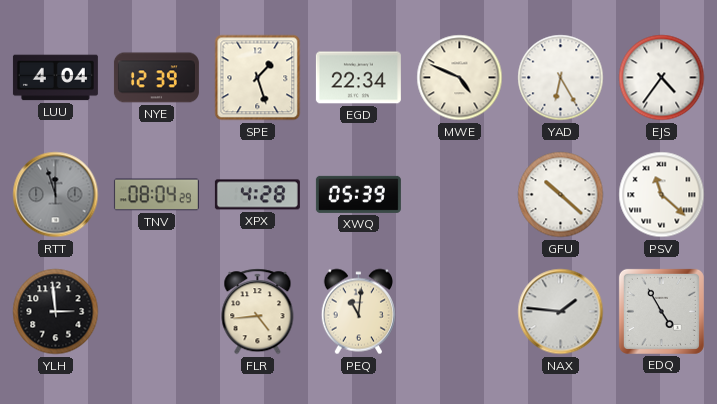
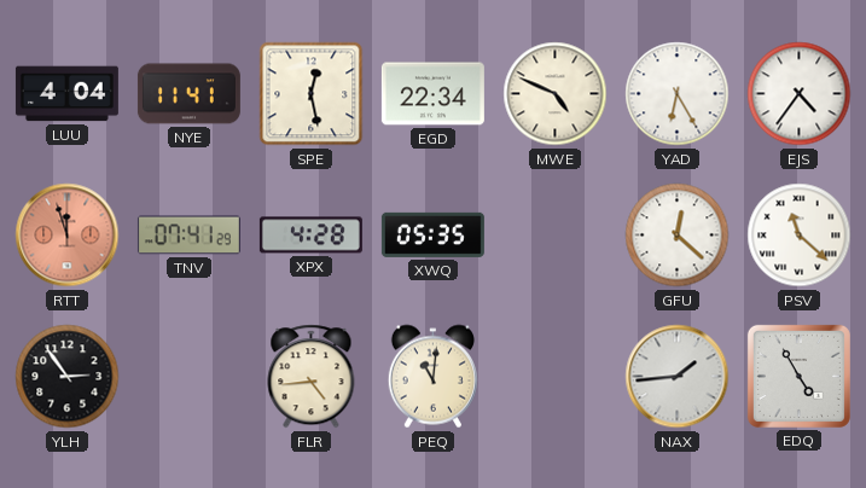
NYE: 12:39 -> 11:41 (188, 94)
SPE: 1:27 -> 12:28 (312, 94)
RTT dial: grey -> salmon (68, 236)
TNV: 08:04 -> 07:41 (188, 236)
XWQ: 05:39 -> 05:35 (432, 234)
GFU: 10:22 -> 12:22 (678, 236)
YLH: 2:59 -> 2:54 (68, 377)
NAX: 1:46 -> 1:44 (678, 377)
